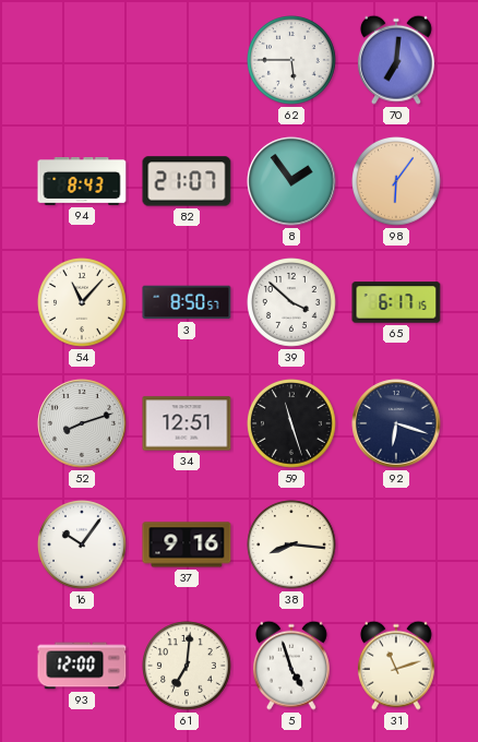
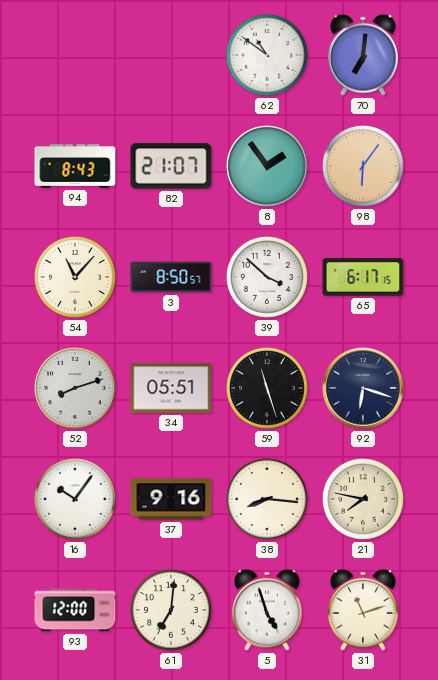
62: 5:45 -> 10:51 (268, 56)
34: 12:51 -> 05:51 (171, 388)
21: none -> 7:47 (364, 500)
